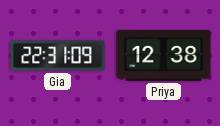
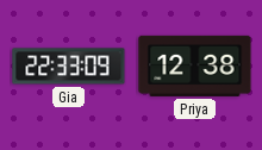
Gia: 22:31 -> 22:33 (69, 67)
